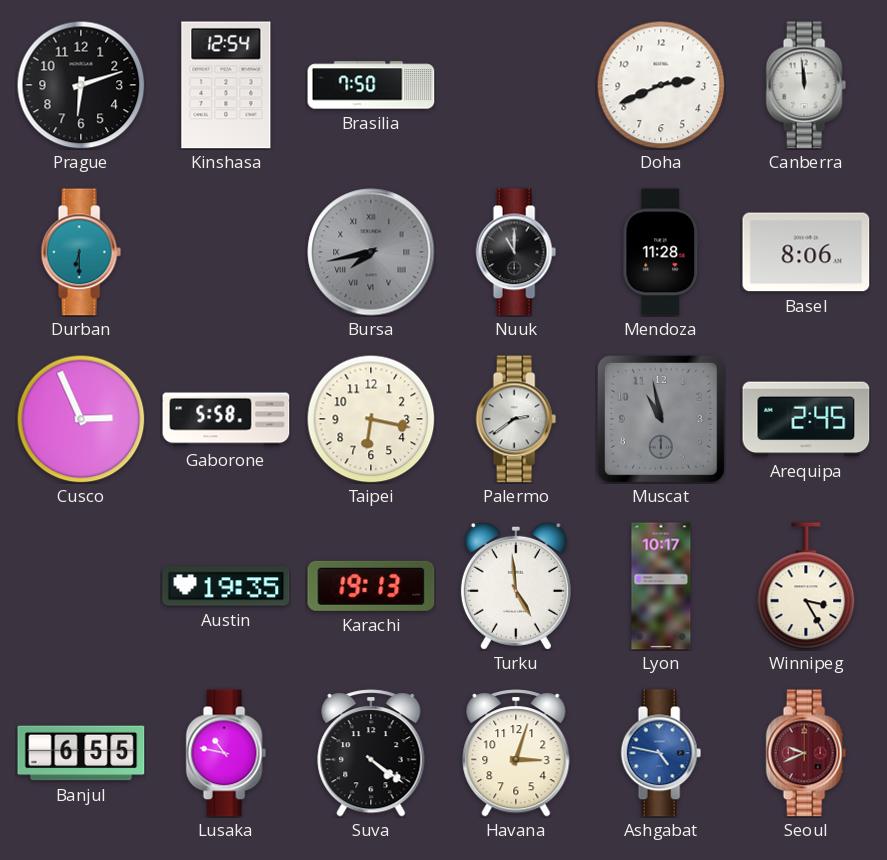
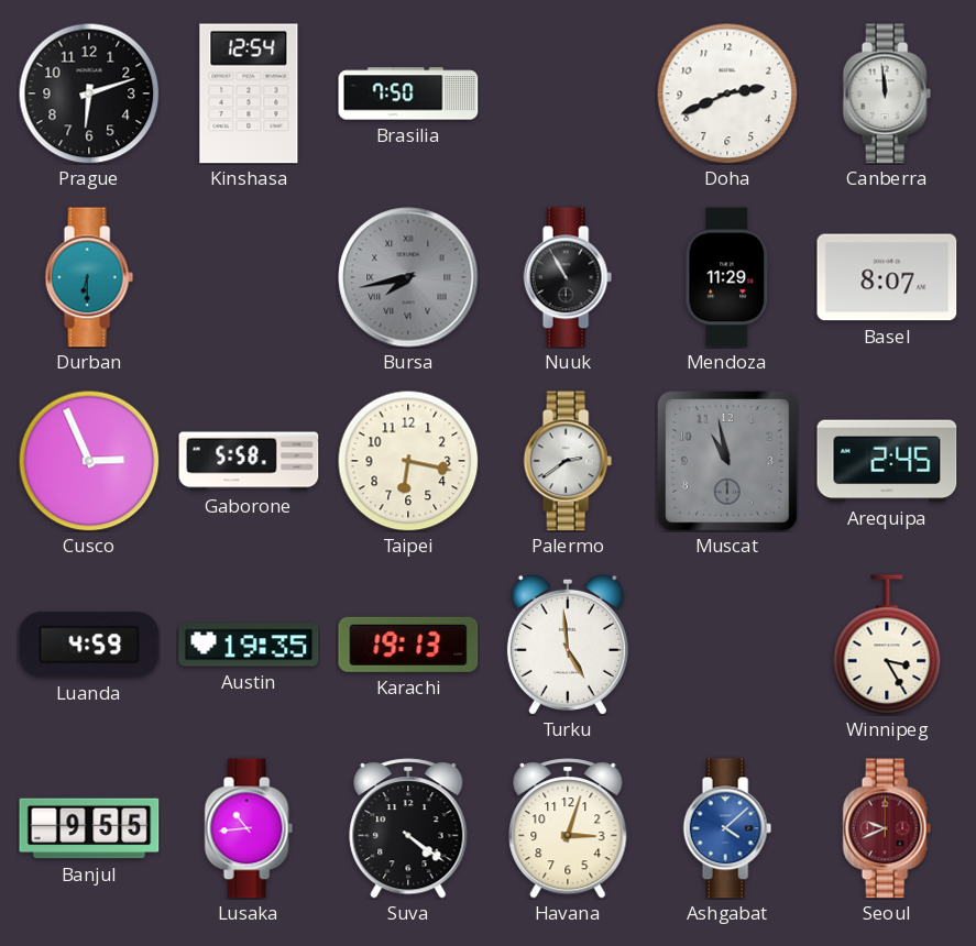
Nuuk: 11:00 -> 10:55 (568, 277)
Mendoza: 11:28 -> 11:29 (727, 277)
Basel: 8:06 -> 8:07 (887, 277)
Luanda: none -> 4:59 (89, 645)
Lyon: 10:17 -> none (661, 586)
Banjul: 6:55 -> 9:55 (89, 828)
Lusaka: 10:47 -> 10:44 (249, 828)
Ashgabat: 4:47 -> 4:08 (727, 828)
